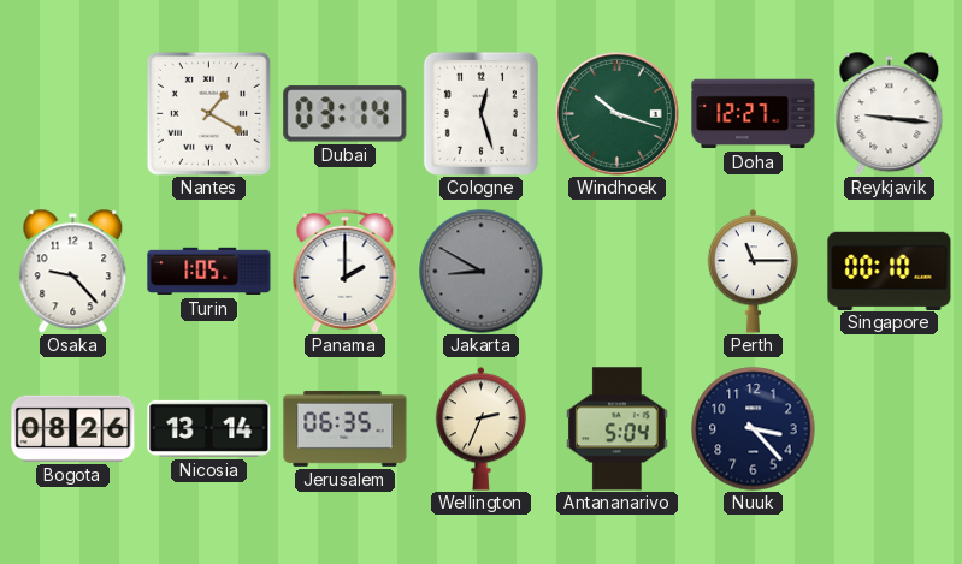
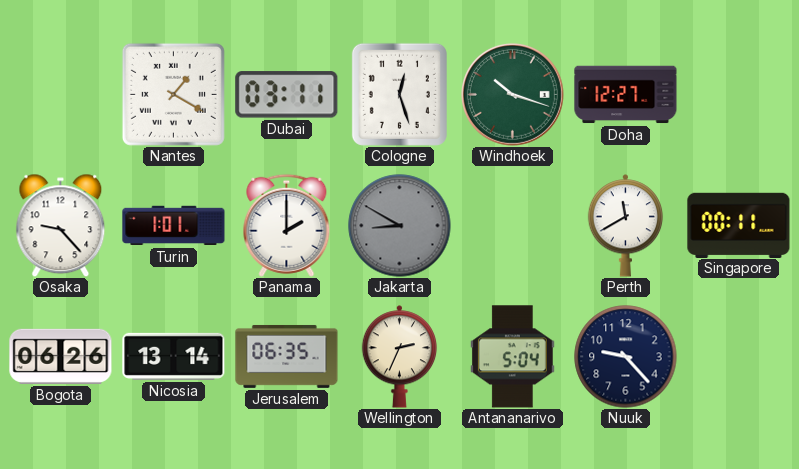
Dubai: 03:14 -> 03:11 (287, 95)
Reykjavik: 9:16 -> none (890, 113)
Turin: 1:05 -> 1:01 (174, 226)
Perth: 11:15 -> 11:40 (626, 226)
Singapore: 00:10 -> 00:11 (739, 225)
Bogota: 08:26 -> 06:26 (61, 356)
Nuuk: 3:23 -> 9:23 (626, 357)
